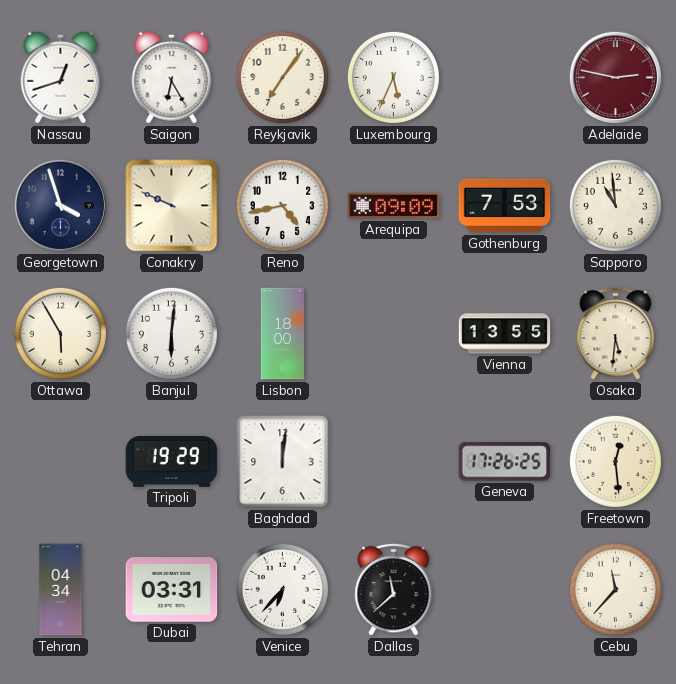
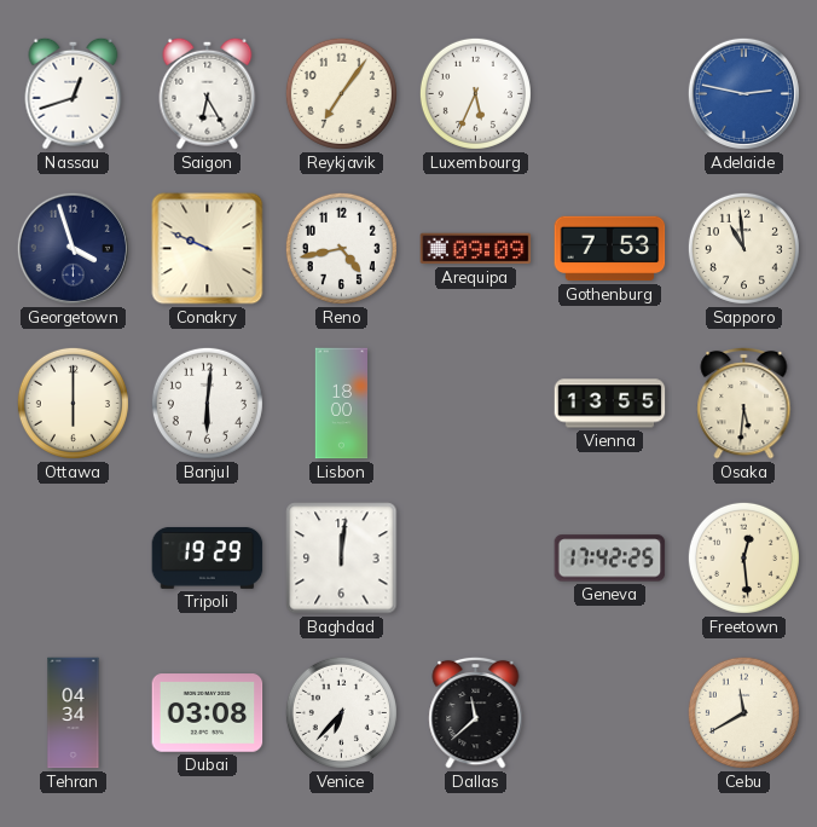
Adelaide dial: burgundy -> blue (743, 93)
Ottawa: 5:55 -> 6:00 (73, 403)
Geneva: 17:26 -> 17:42 (610, 559)
Dubai: 03:31 -> 03:08 (208, 713)
Cebu: 11:37 -> 11:40 (743, 712)
